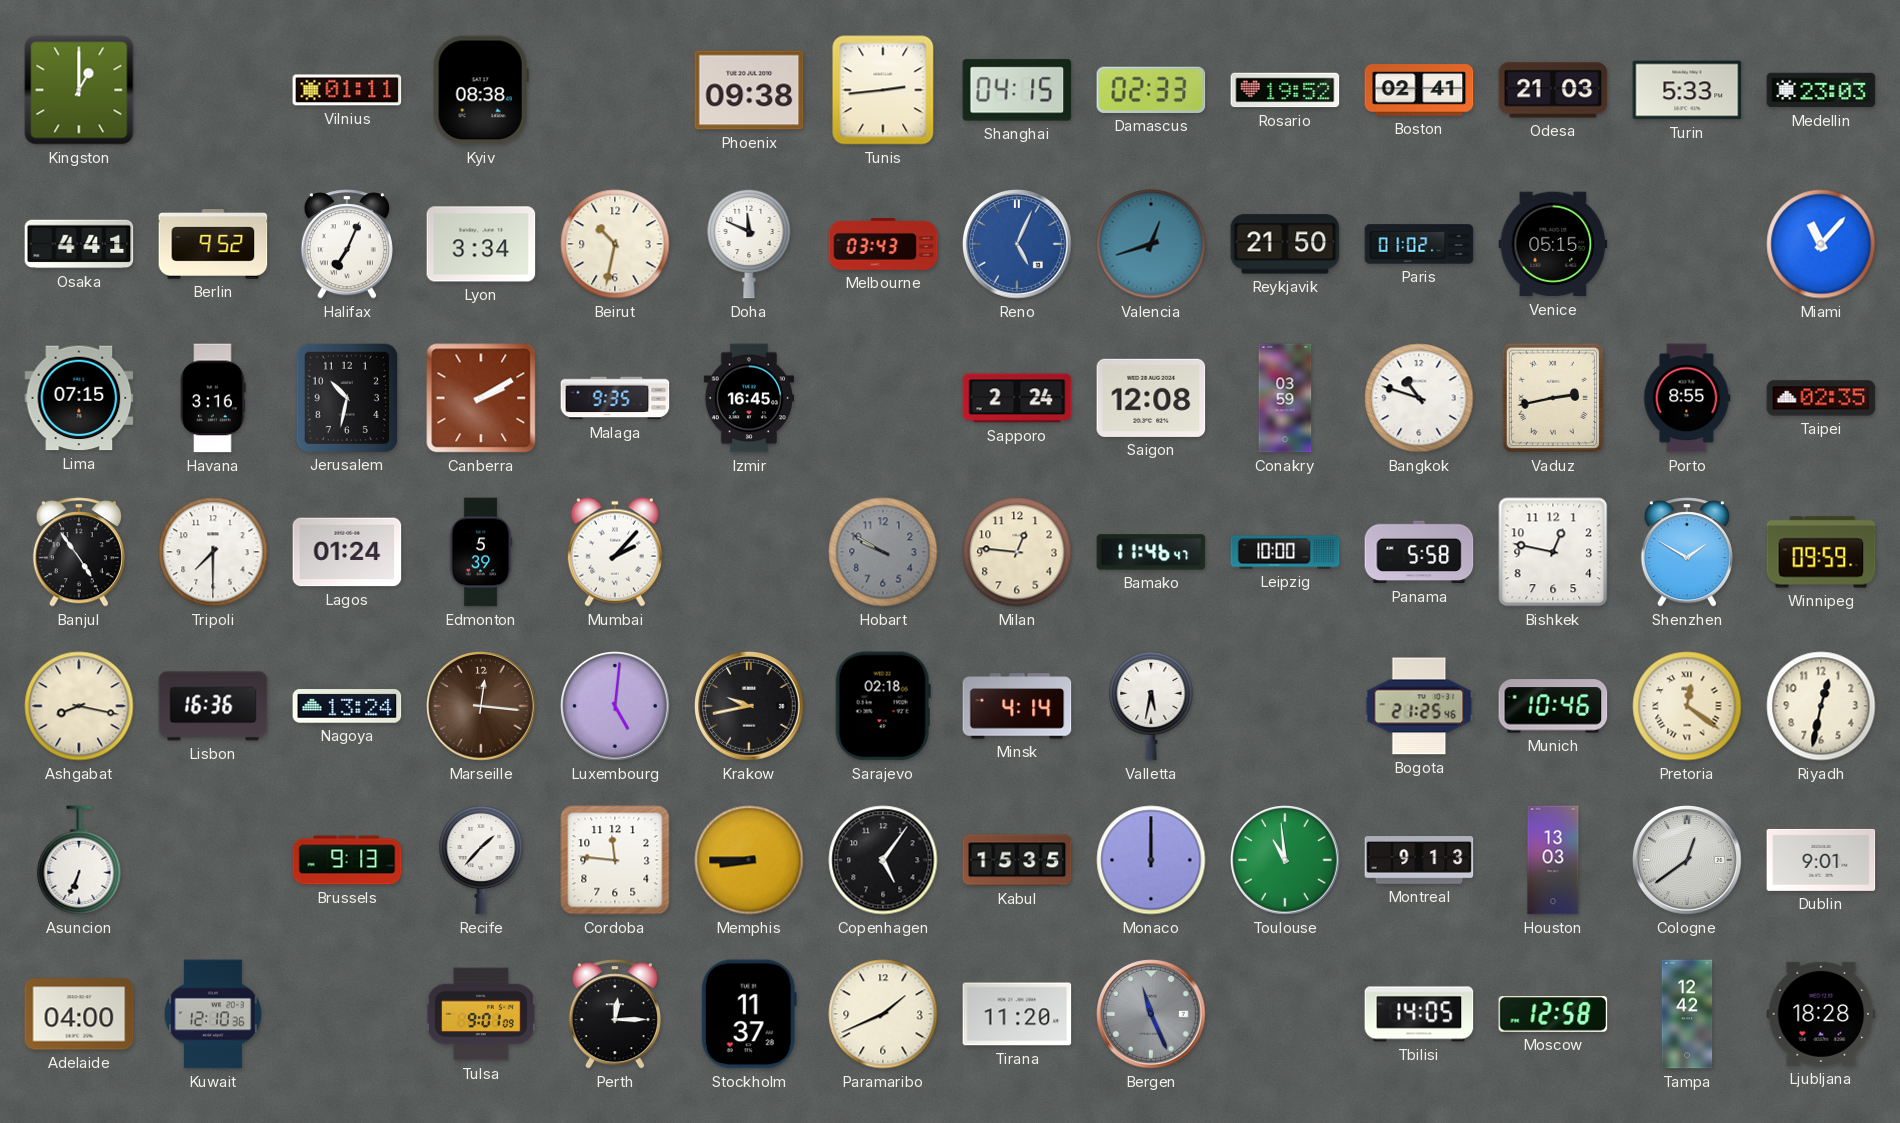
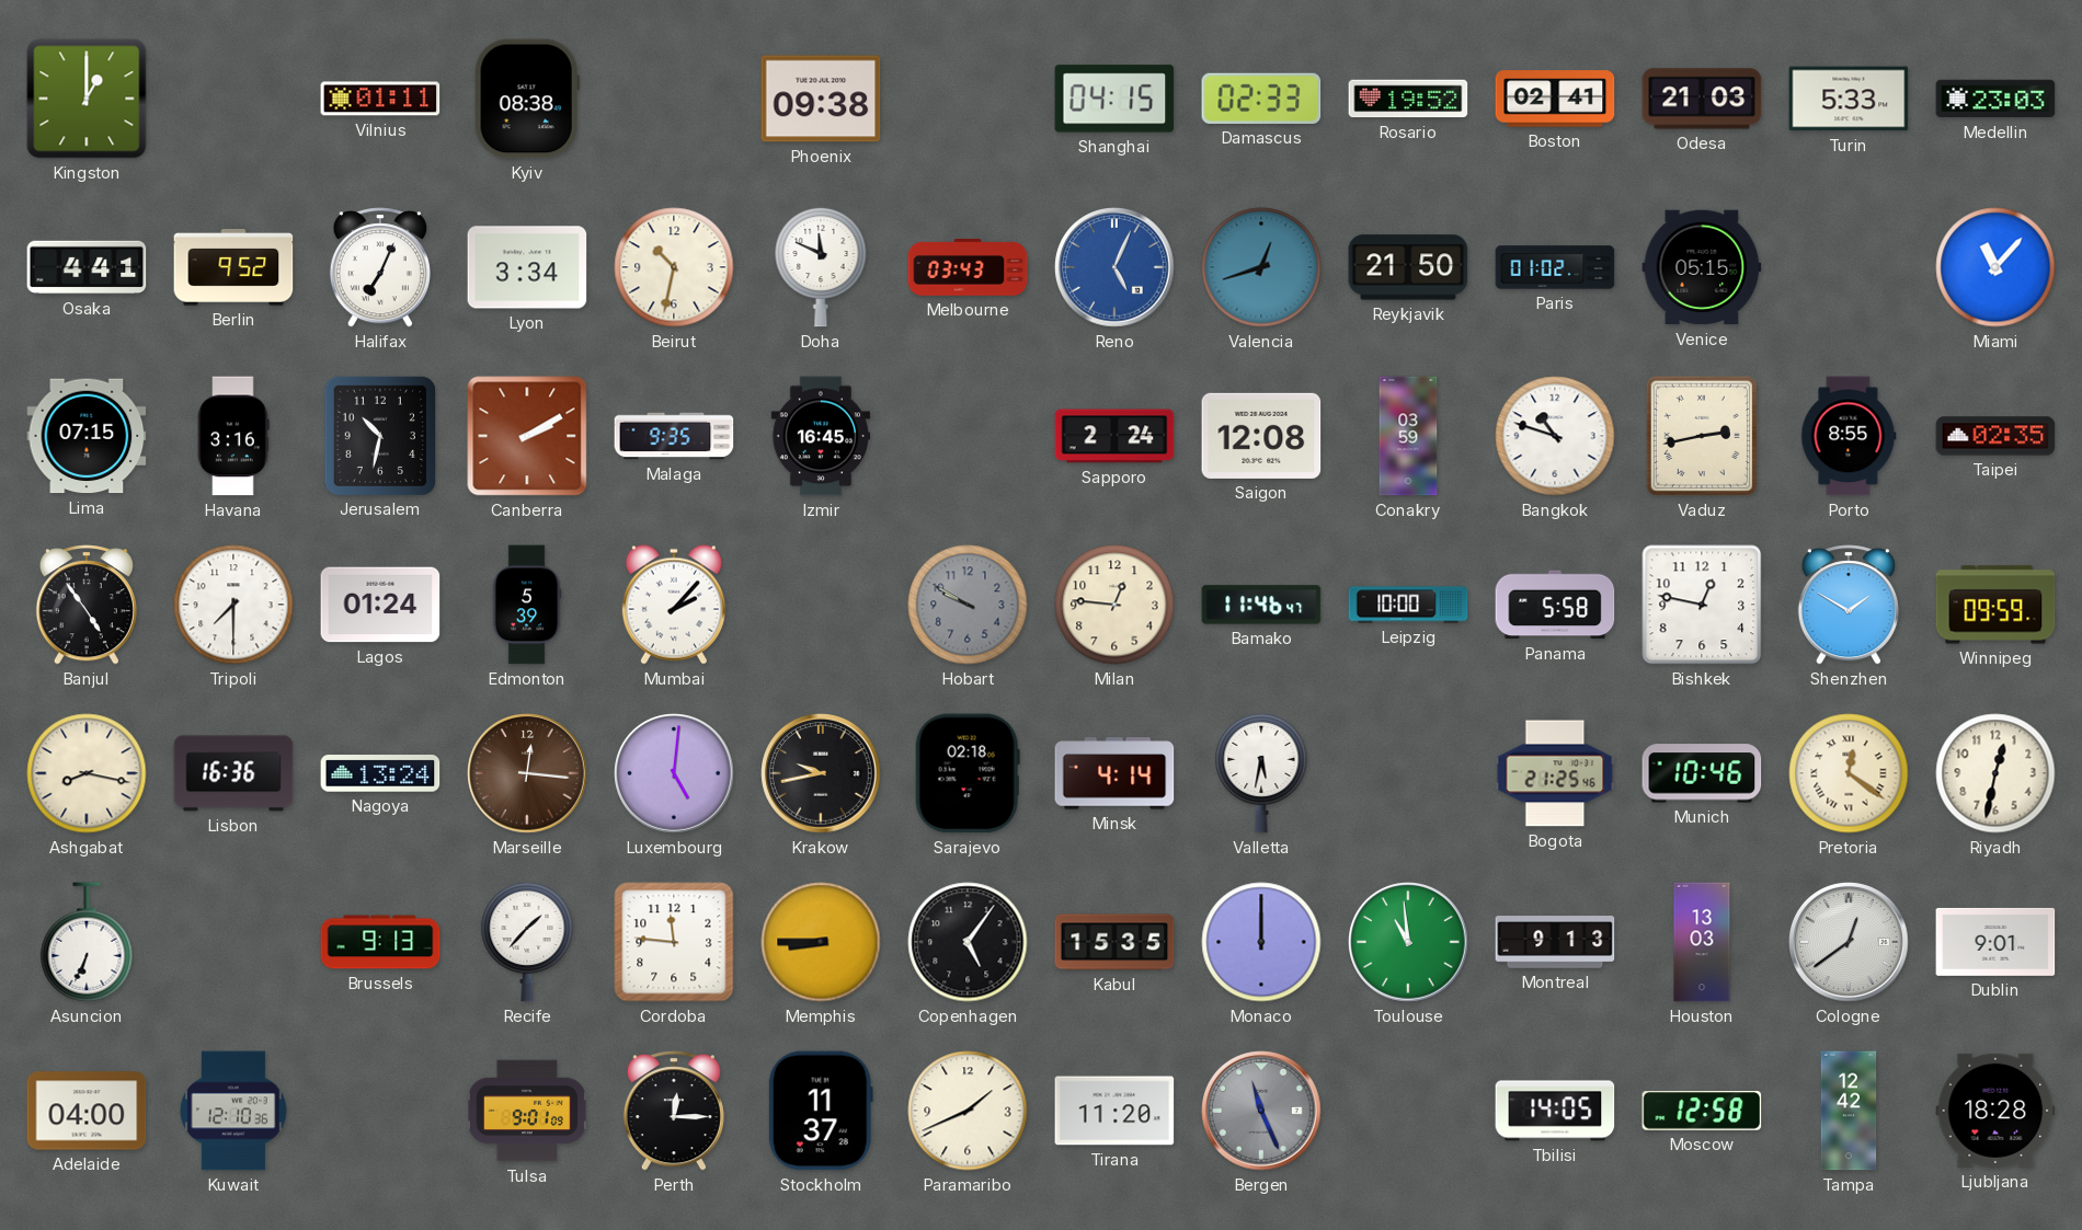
Tunis: 2:44 -> none (883, 90)
